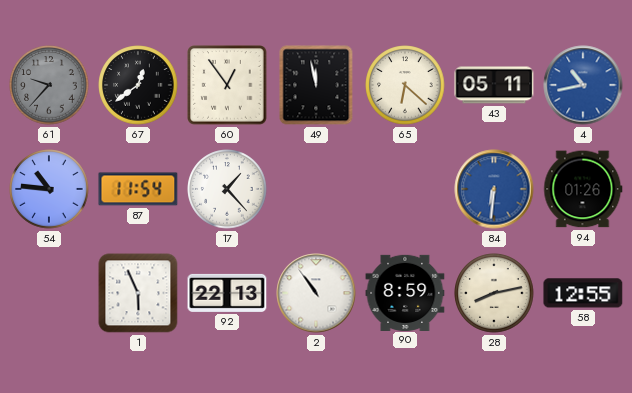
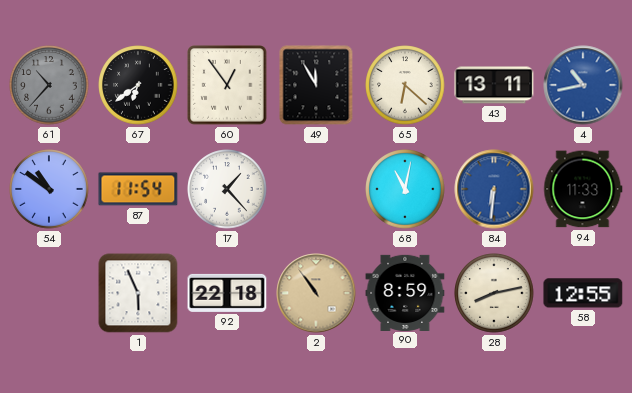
61: 9:37 -> 10:37 (49, 85)
67: 12:39 -> 6:39 (138, 85)
49: 11:58 -> 11:55 (316, 85)
43: 05:11 -> 13:11 (494, 85)
54: 10:46 -> 10:51 (49, 189)
68: none -> 11:02 (405, 189)
94: 01:26 -> 11:33 (583, 189)
92: 22:13 -> 22:18 (227, 293)
2 dial: white -> champagne (316, 293)
